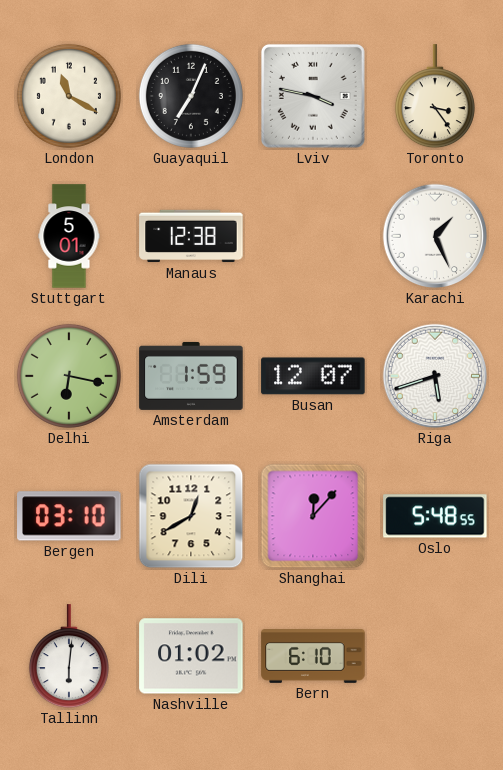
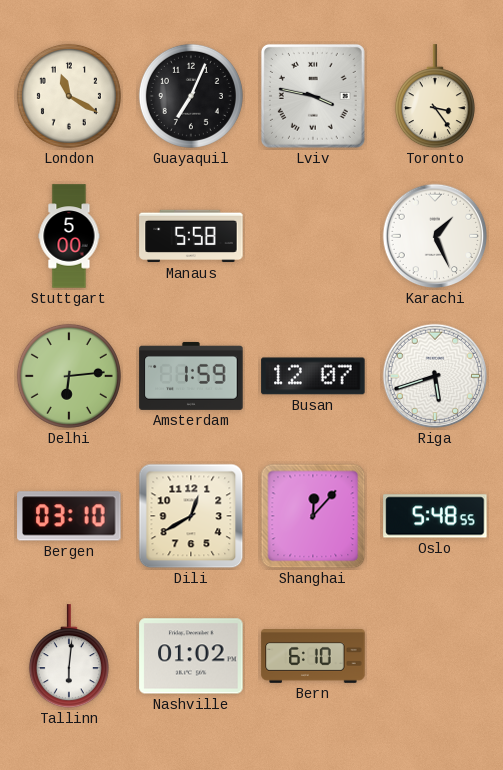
Stuttgart: 5:01 -> 5:00 (69, 236)
Manaus: 12:38 -> 5:58 (191, 236)
Delhi: 6:17 -> 6:14 (69, 376)
